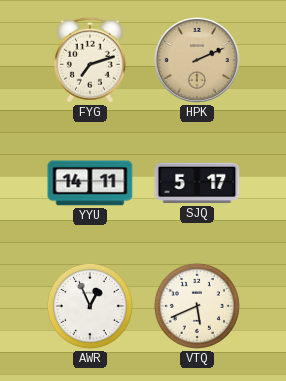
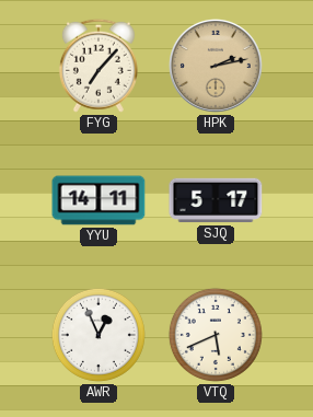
FYG: 7:12 -> 7:07 (98, 66)
HPK: 2:11 -> 2:13 (216, 66)
